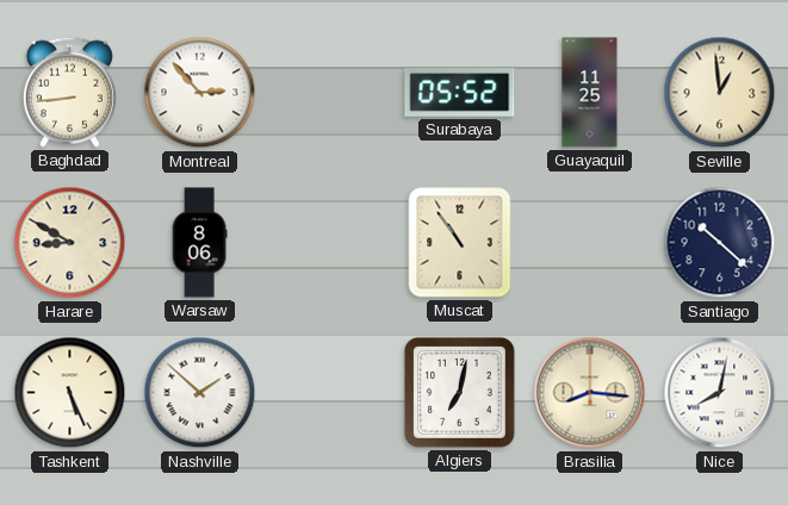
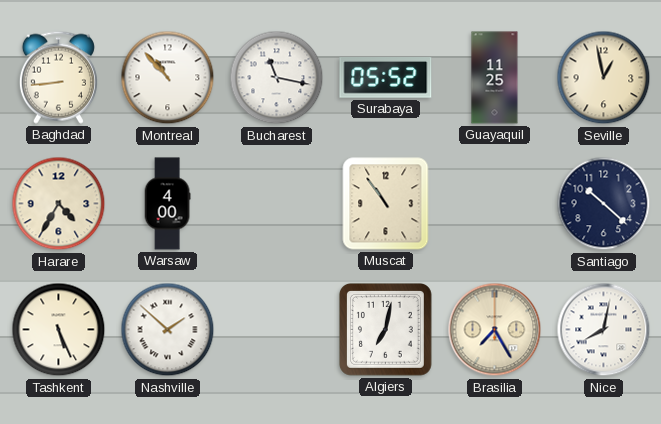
Montreal: 2:53 -> 10:53 (168, 78)
Bucharest: none -> 11:17 (277, 78)
Seville: 12:59 -> 12:58 (604, 78)
Harare: 8:50 -> 4:35 (59, 204)
Warsaw: 8:06 -> 4:00 (167, 204)
Brasilia: 8:16 -> 7:25 (495, 330)
